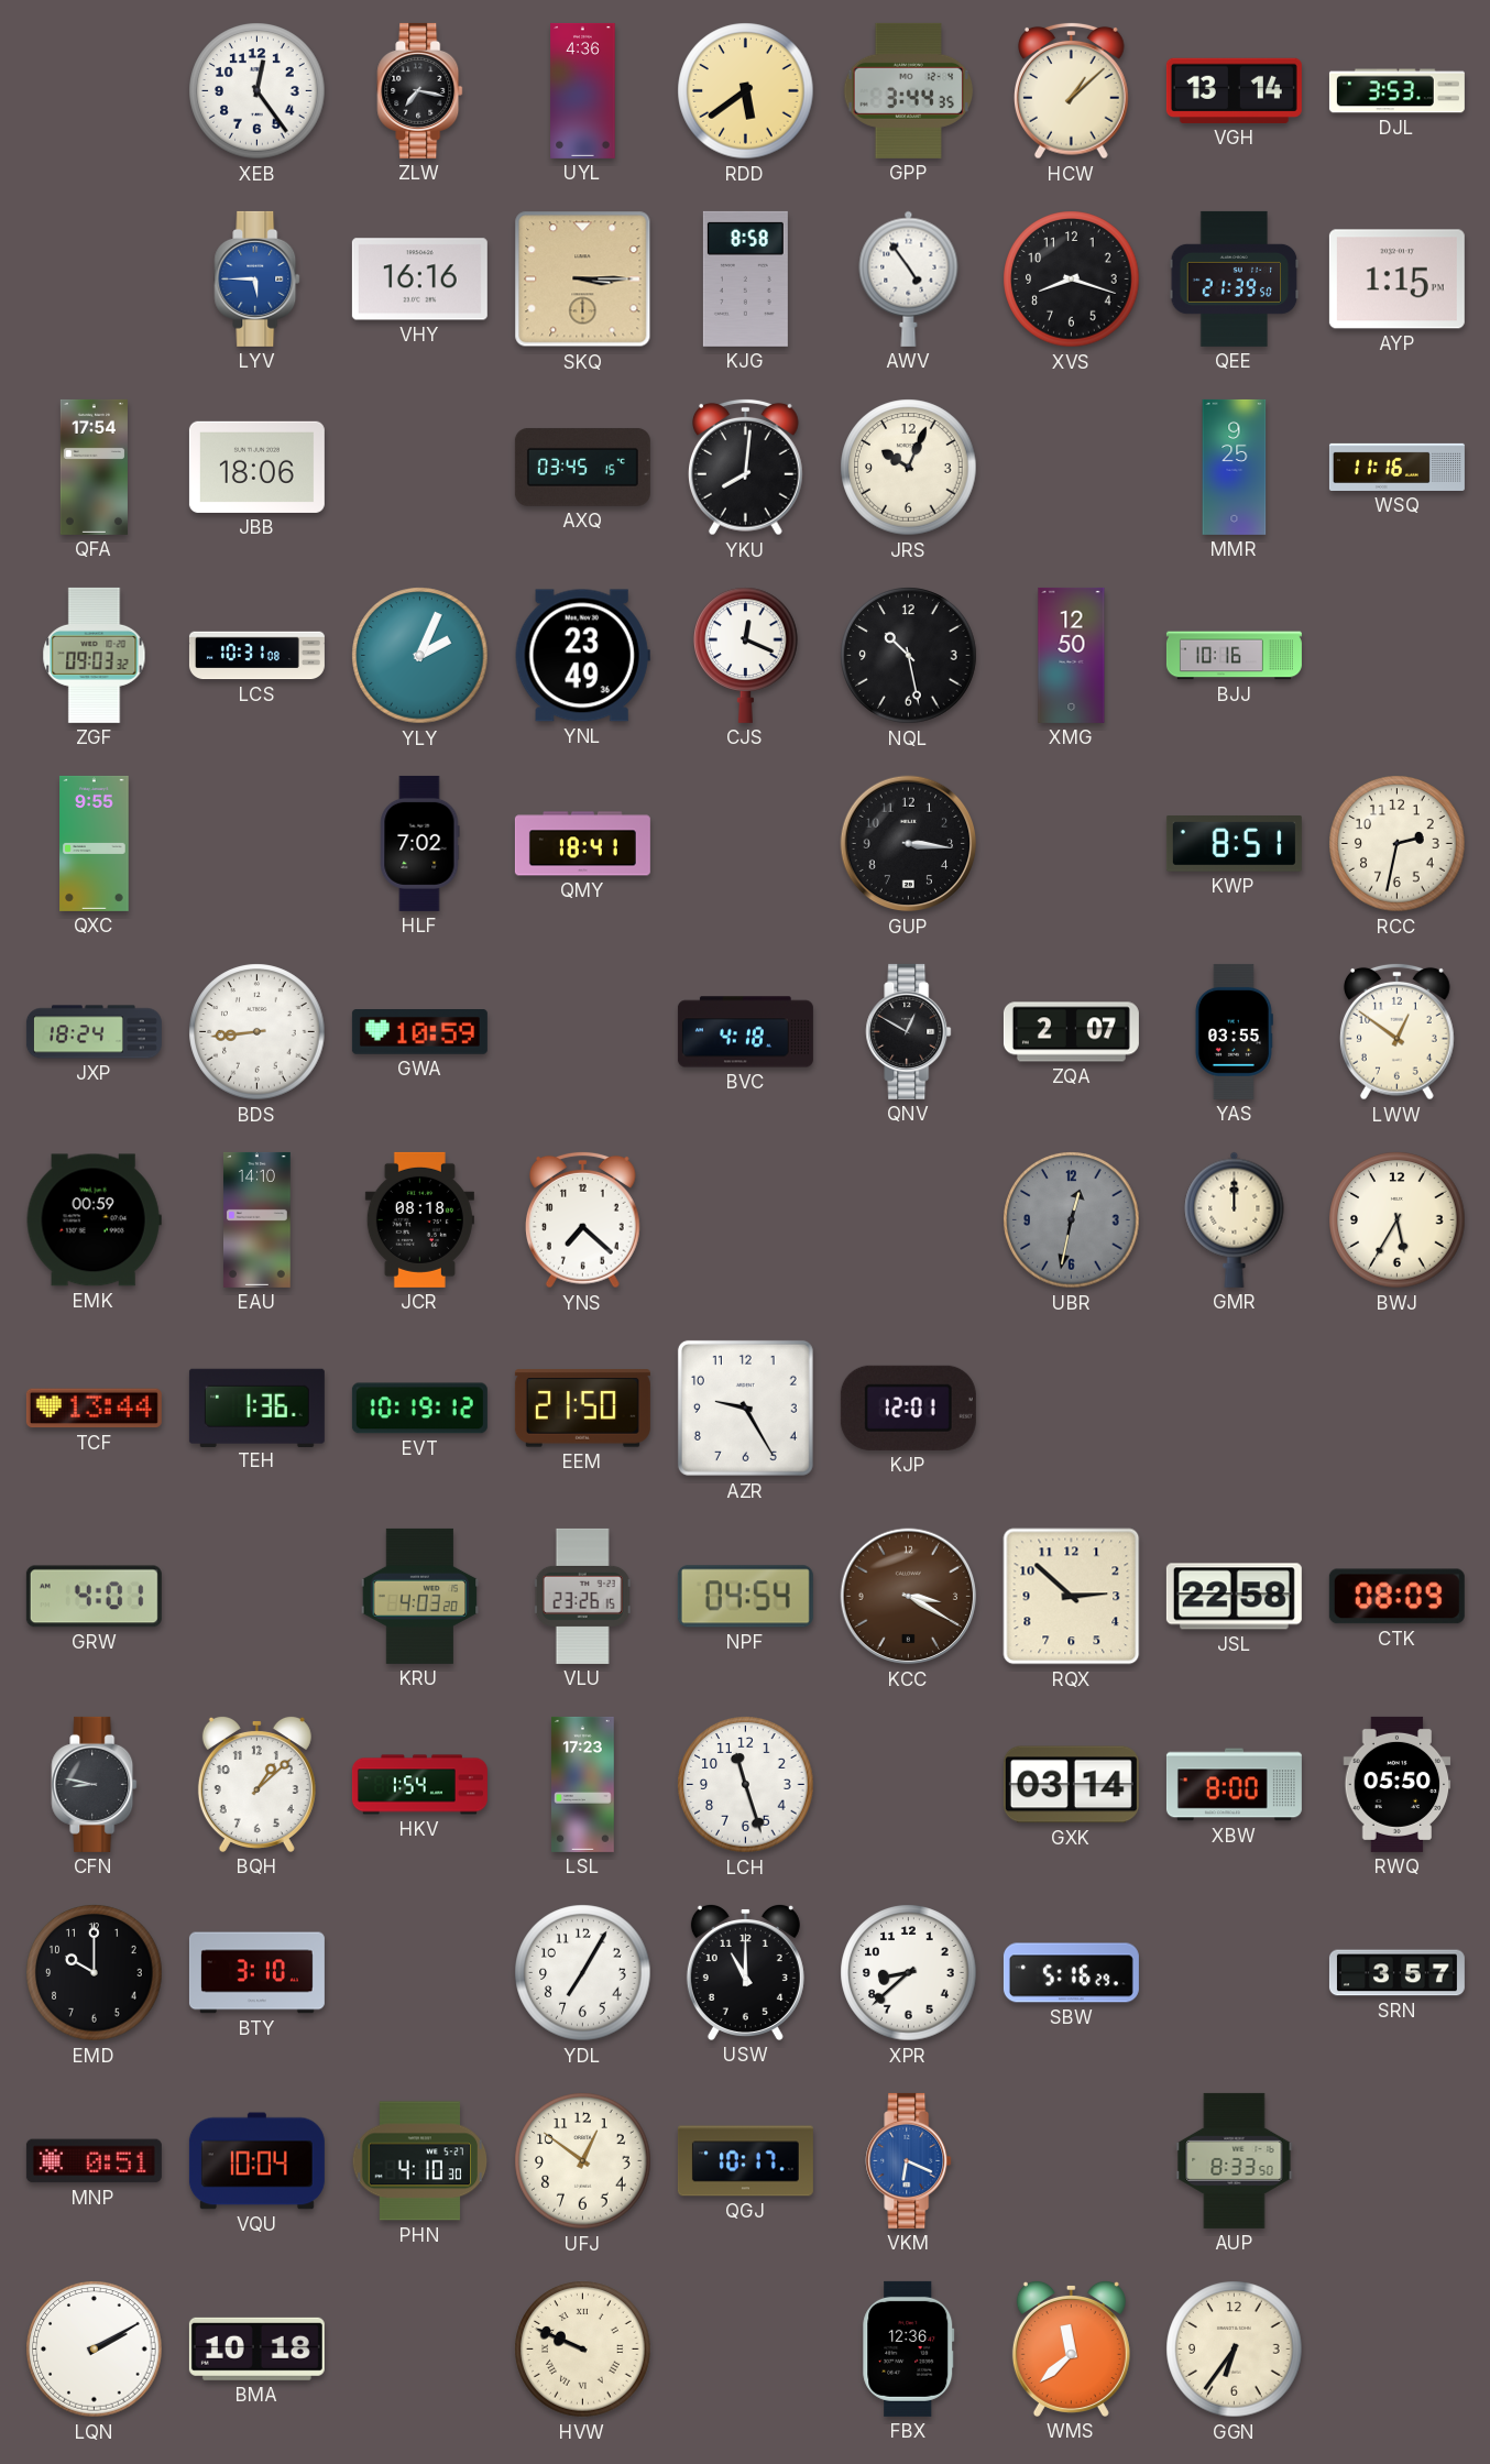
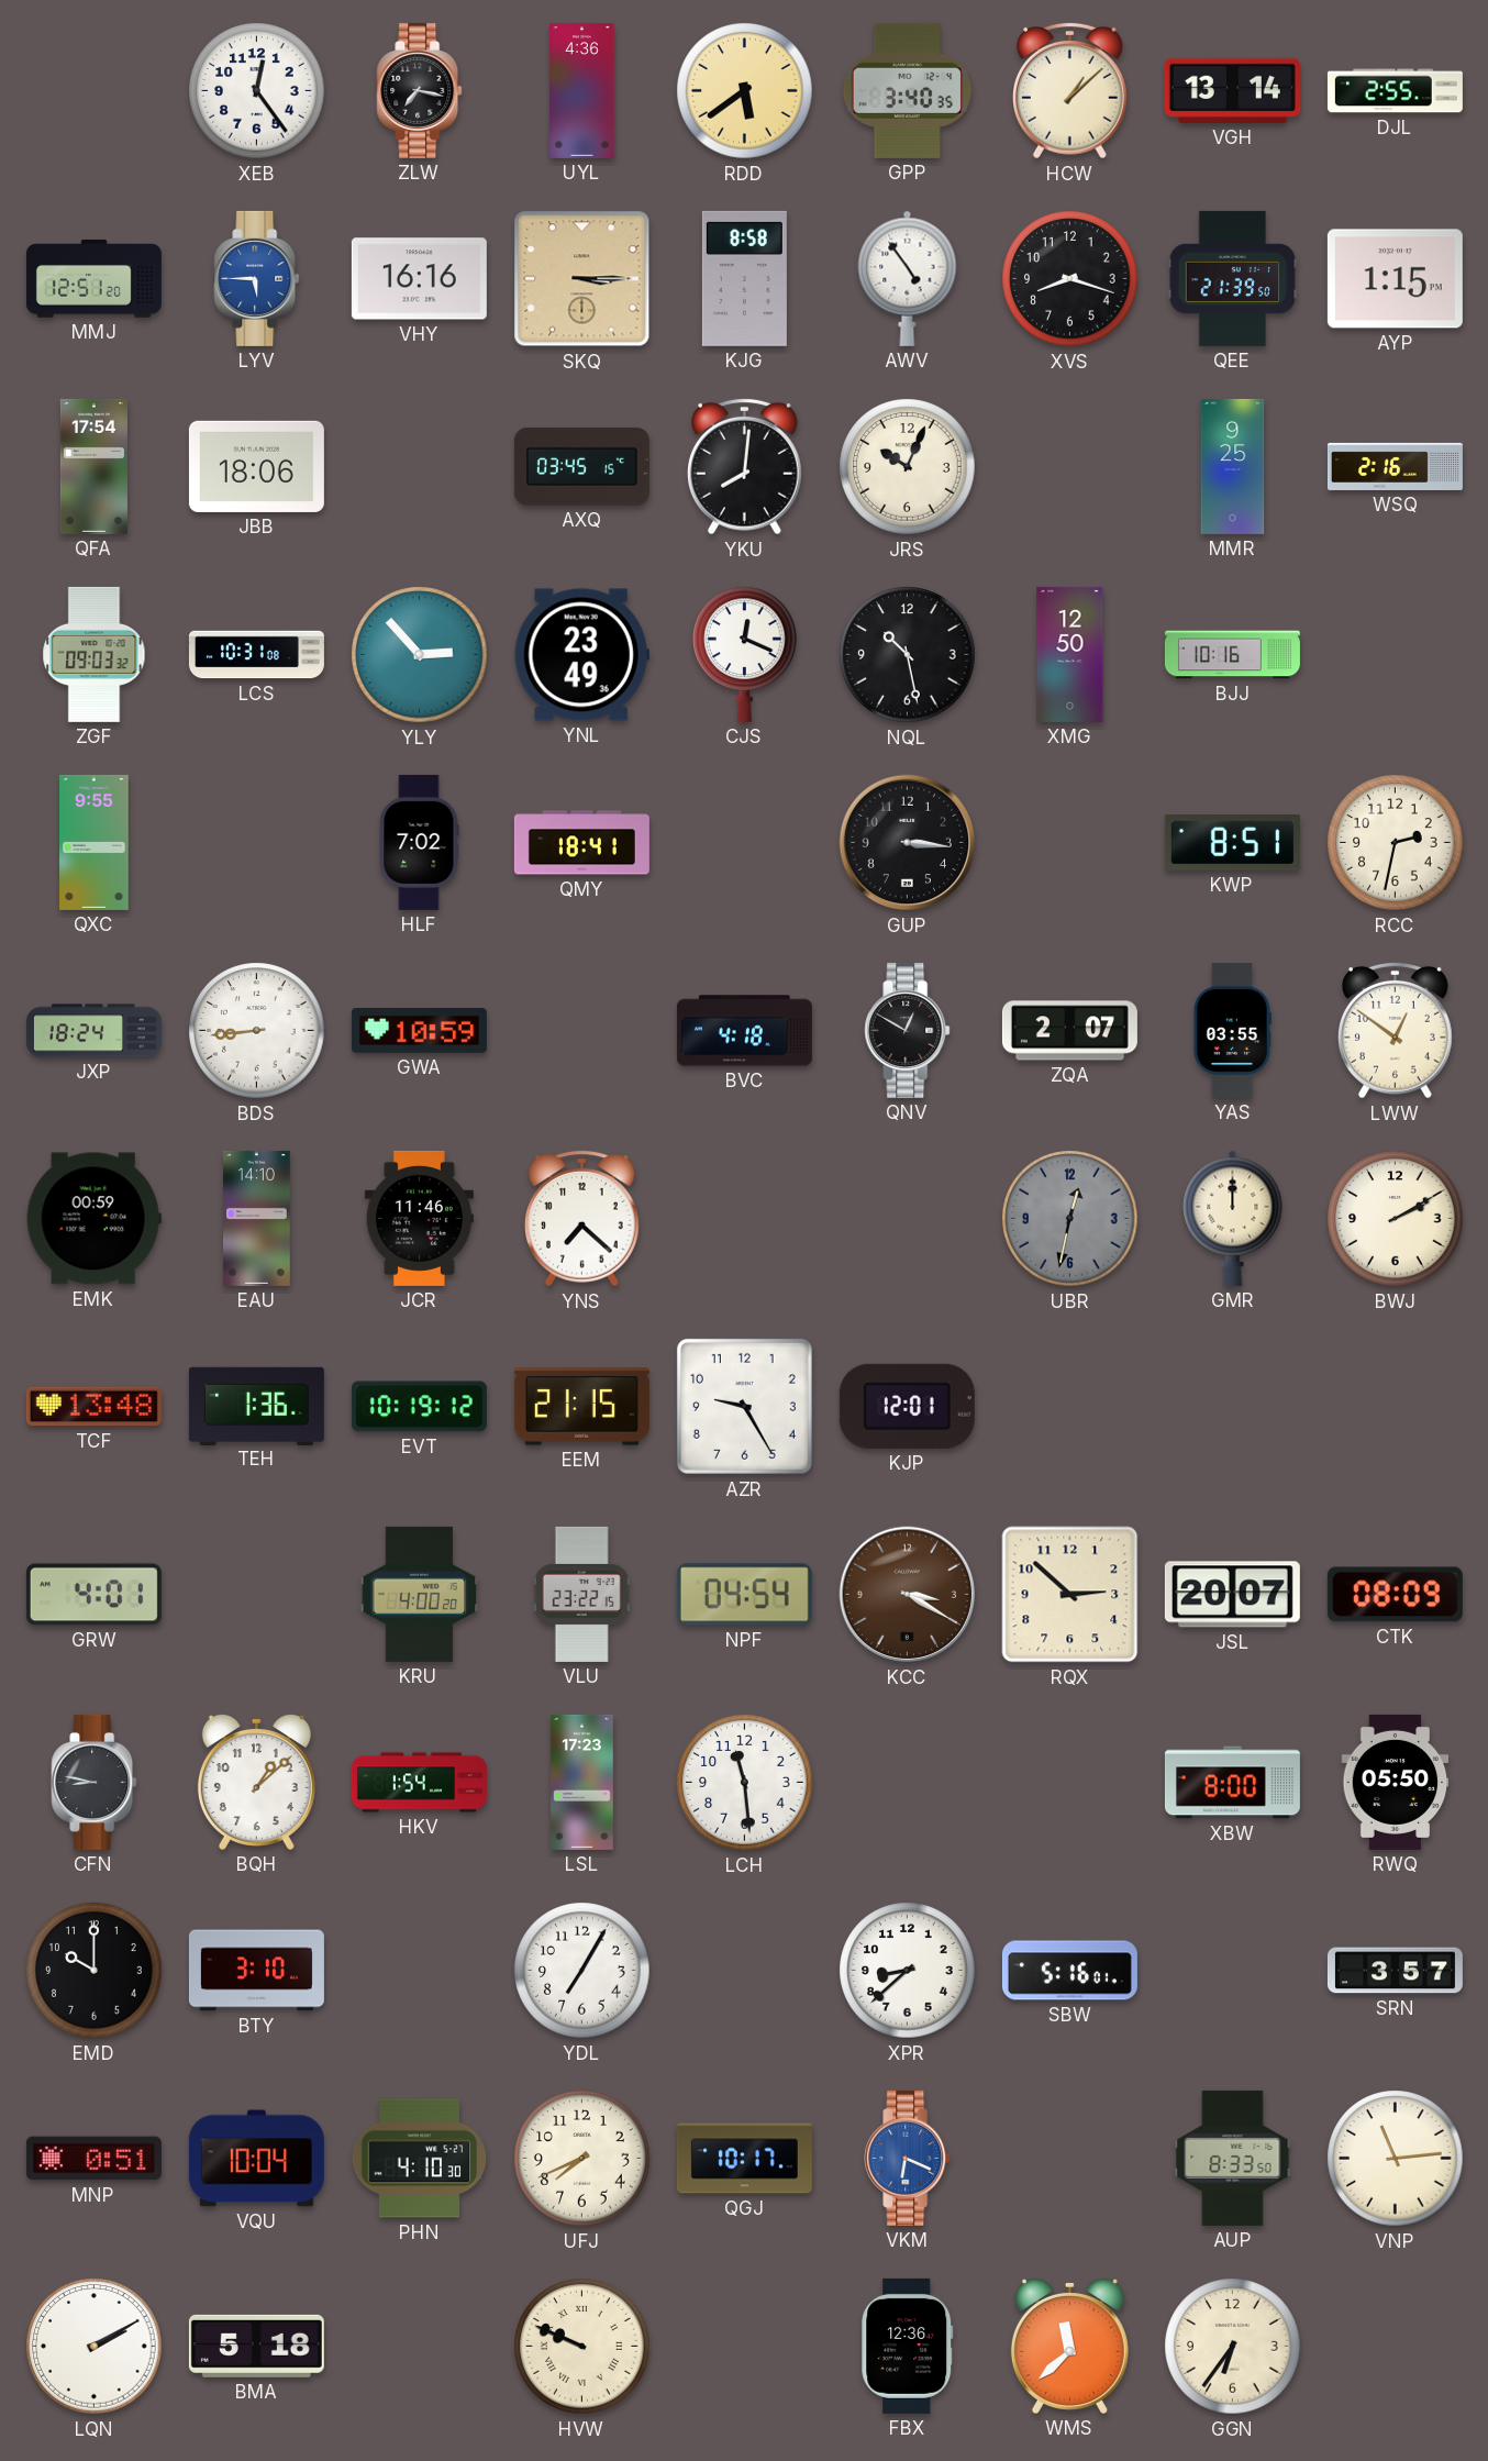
GPP: 3:44 -> 3:40 (908, 90)
DJL: 3:53 -> 2:55 (1395, 91)
MMJ: none -> 12:51 (93, 279)
WSQ: 11:16 -> 2:16 (1395, 466)
YLY: 2:04 -> 2:53 (420, 655)
JCR: 08:18 -> 11:46 (419, 1218)
BWJ: 5:35 -> 2:10 (1396, 1219)
TCF: 13:44 -> 13:48 (93, 1407)
EEM: 21:50 -> 21:15 (581, 1407)
KRU: 4:03 -> 4:00 (420, 1594)
VLU: 23:26 -> 23:22 (581, 1594)
JSL: 22:58 -> 20:07 (1232, 1595)
LCH: 11:27 -> 11:29 (745, 1783)
GXK: 03:14 -> none (1071, 1785)
USW: 11:00 -> none (745, 1972)
SBW: 5:16:29 -> 5:16:01 (1069, 1971)
UFJ: 12:51 -> 7:41 (582, 2159)
VNP: none -> 11:14 (1396, 2159)
BMA: 10:18 -> 5:18 (256, 2346)
